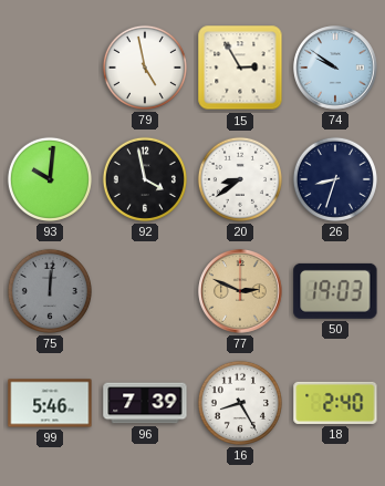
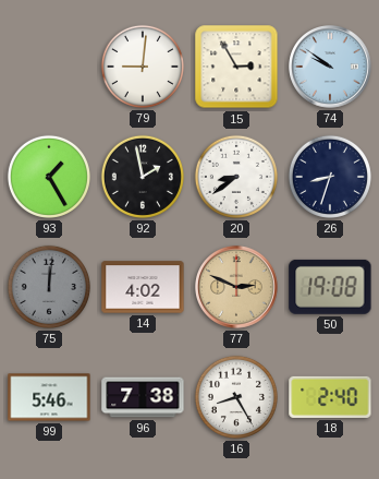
79: 4:58 -> 9:01 (143, 67)
93: 10:01 -> 1:25 (49, 177)
92: 3:58 -> 1:58 (143, 177)
14: none -> 4:02 (143, 287)
50: 19:03 -> 19:08 (330, 287)
96: 7:39 -> 7:38 (143, 397)
